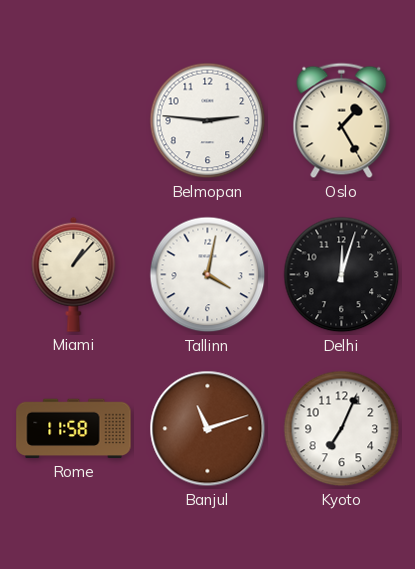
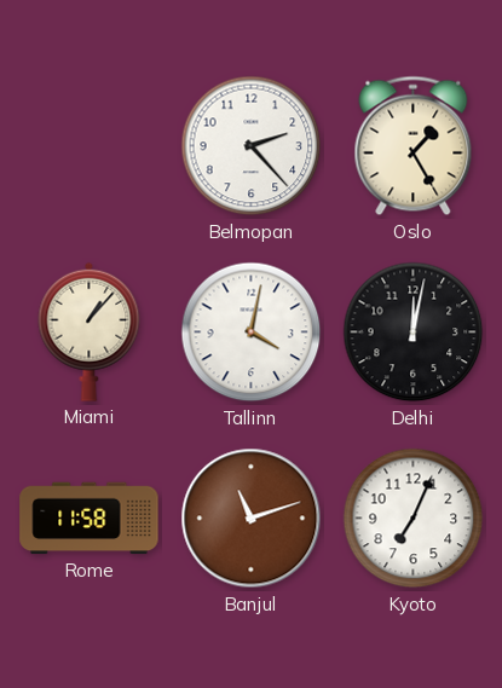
Belmopan: 2:46 -> 2:23 (252, 146)
Delhi: 12:03 -> 12:02 (414, 333)
